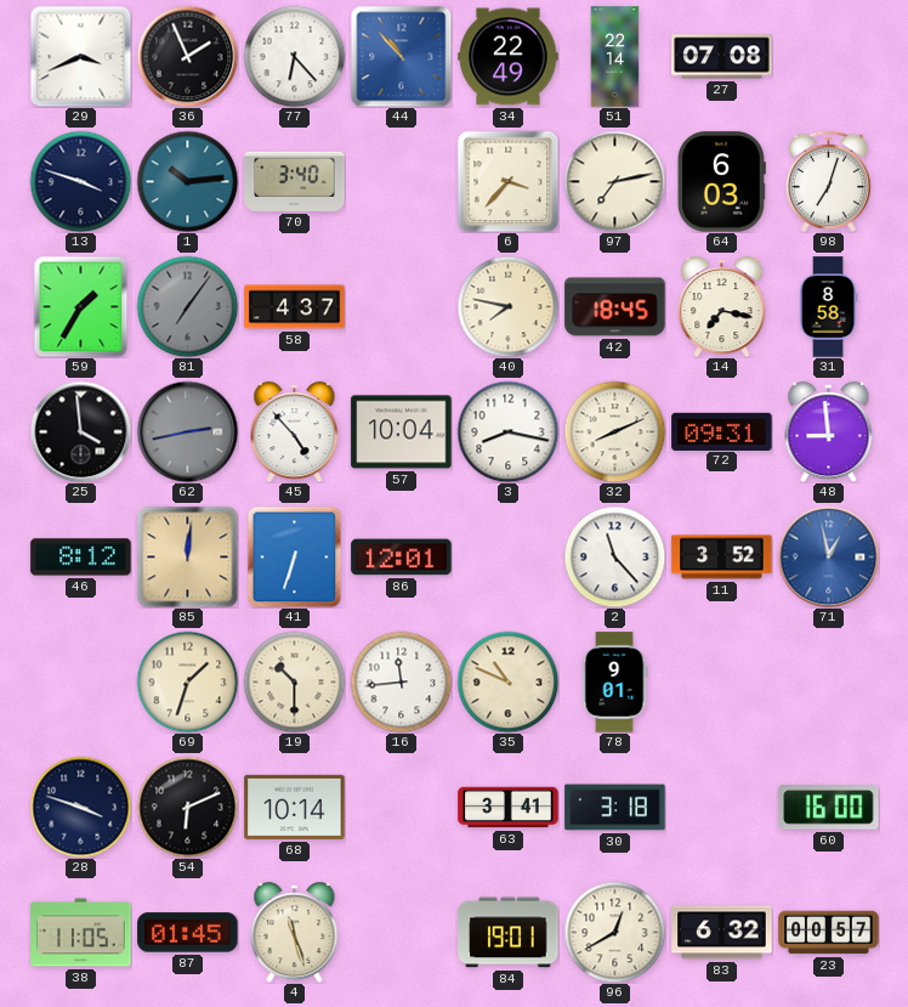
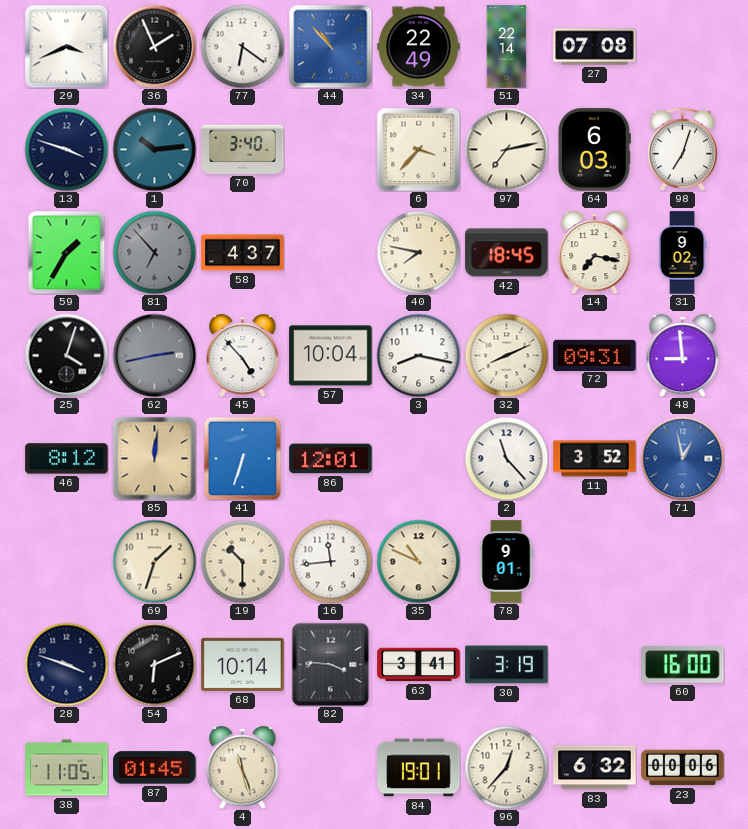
77: 6:23 -> 6:21 (242, 46)
81: 7:06 -> 6:53 (154, 252)
31: 8:58 -> 9:02 (682, 253)
25: 3:59 -> 4:03 (66, 355)
82: none -> 3:46 (331, 664)
30: 3:18 -> 3:19 (507, 665)
96: 12:40 -> 12:37 (506, 767)
23: 00:57 -> 00:06 (683, 768)
